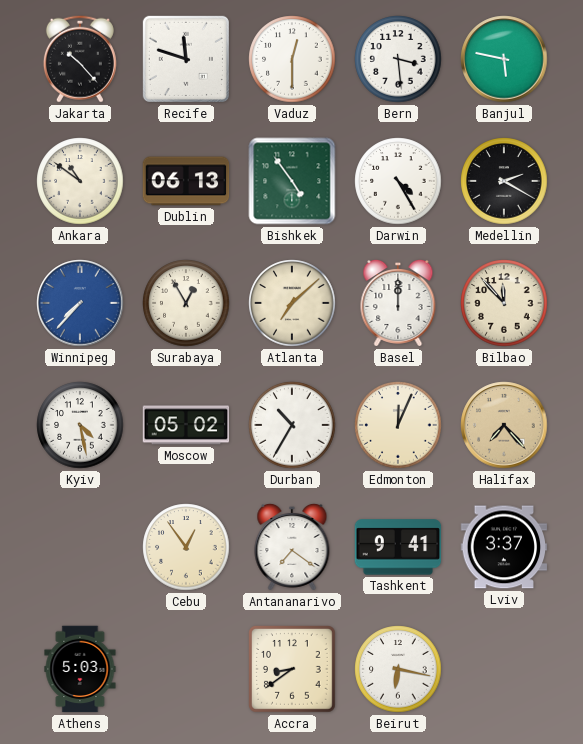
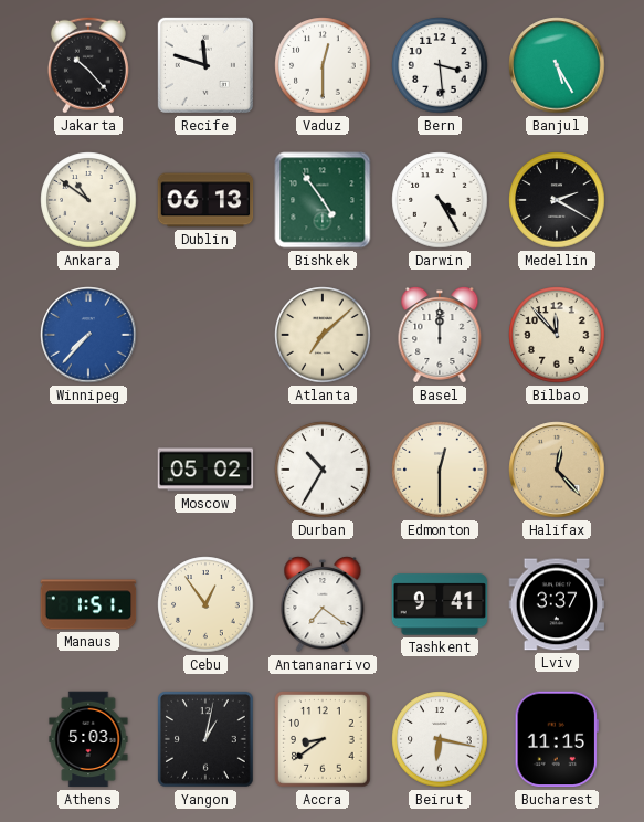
Banjul: 5:47 -> 5:25 (557, 65)
Surabaya: 12:55 -> none (186, 303)
Kyiv: 4:28 -> none (80, 425)
Edmonton: 12:04 -> 12:30 (440, 470)
Halifax: 7:23 -> 12:23 (557, 470)
Manaus: none -> 1:51 (88, 604)
Yangon: none -> 1:02 (207, 740)
Bucharest: none -> 11:15 (557, 739)
